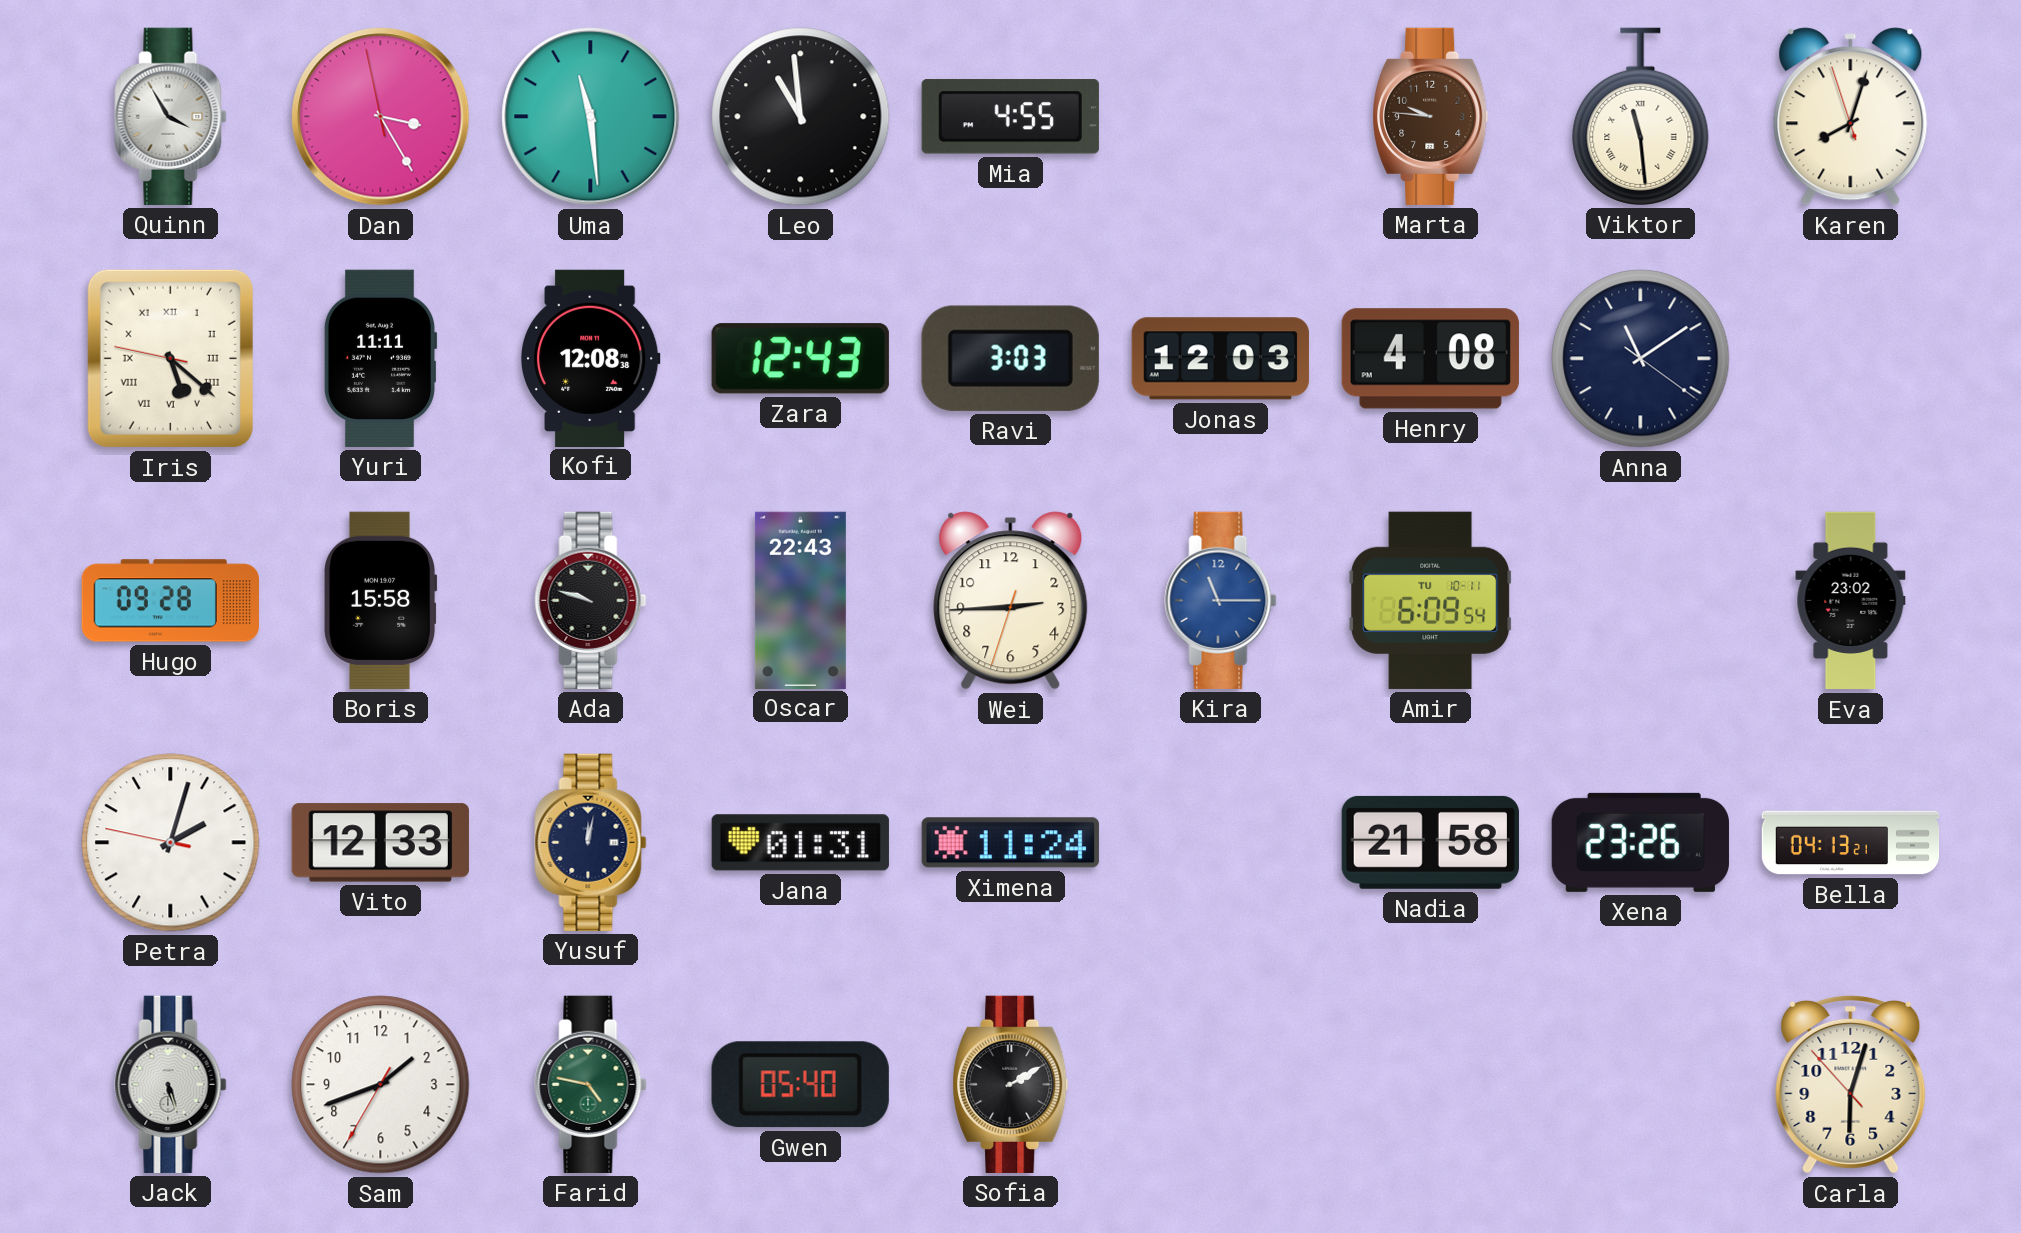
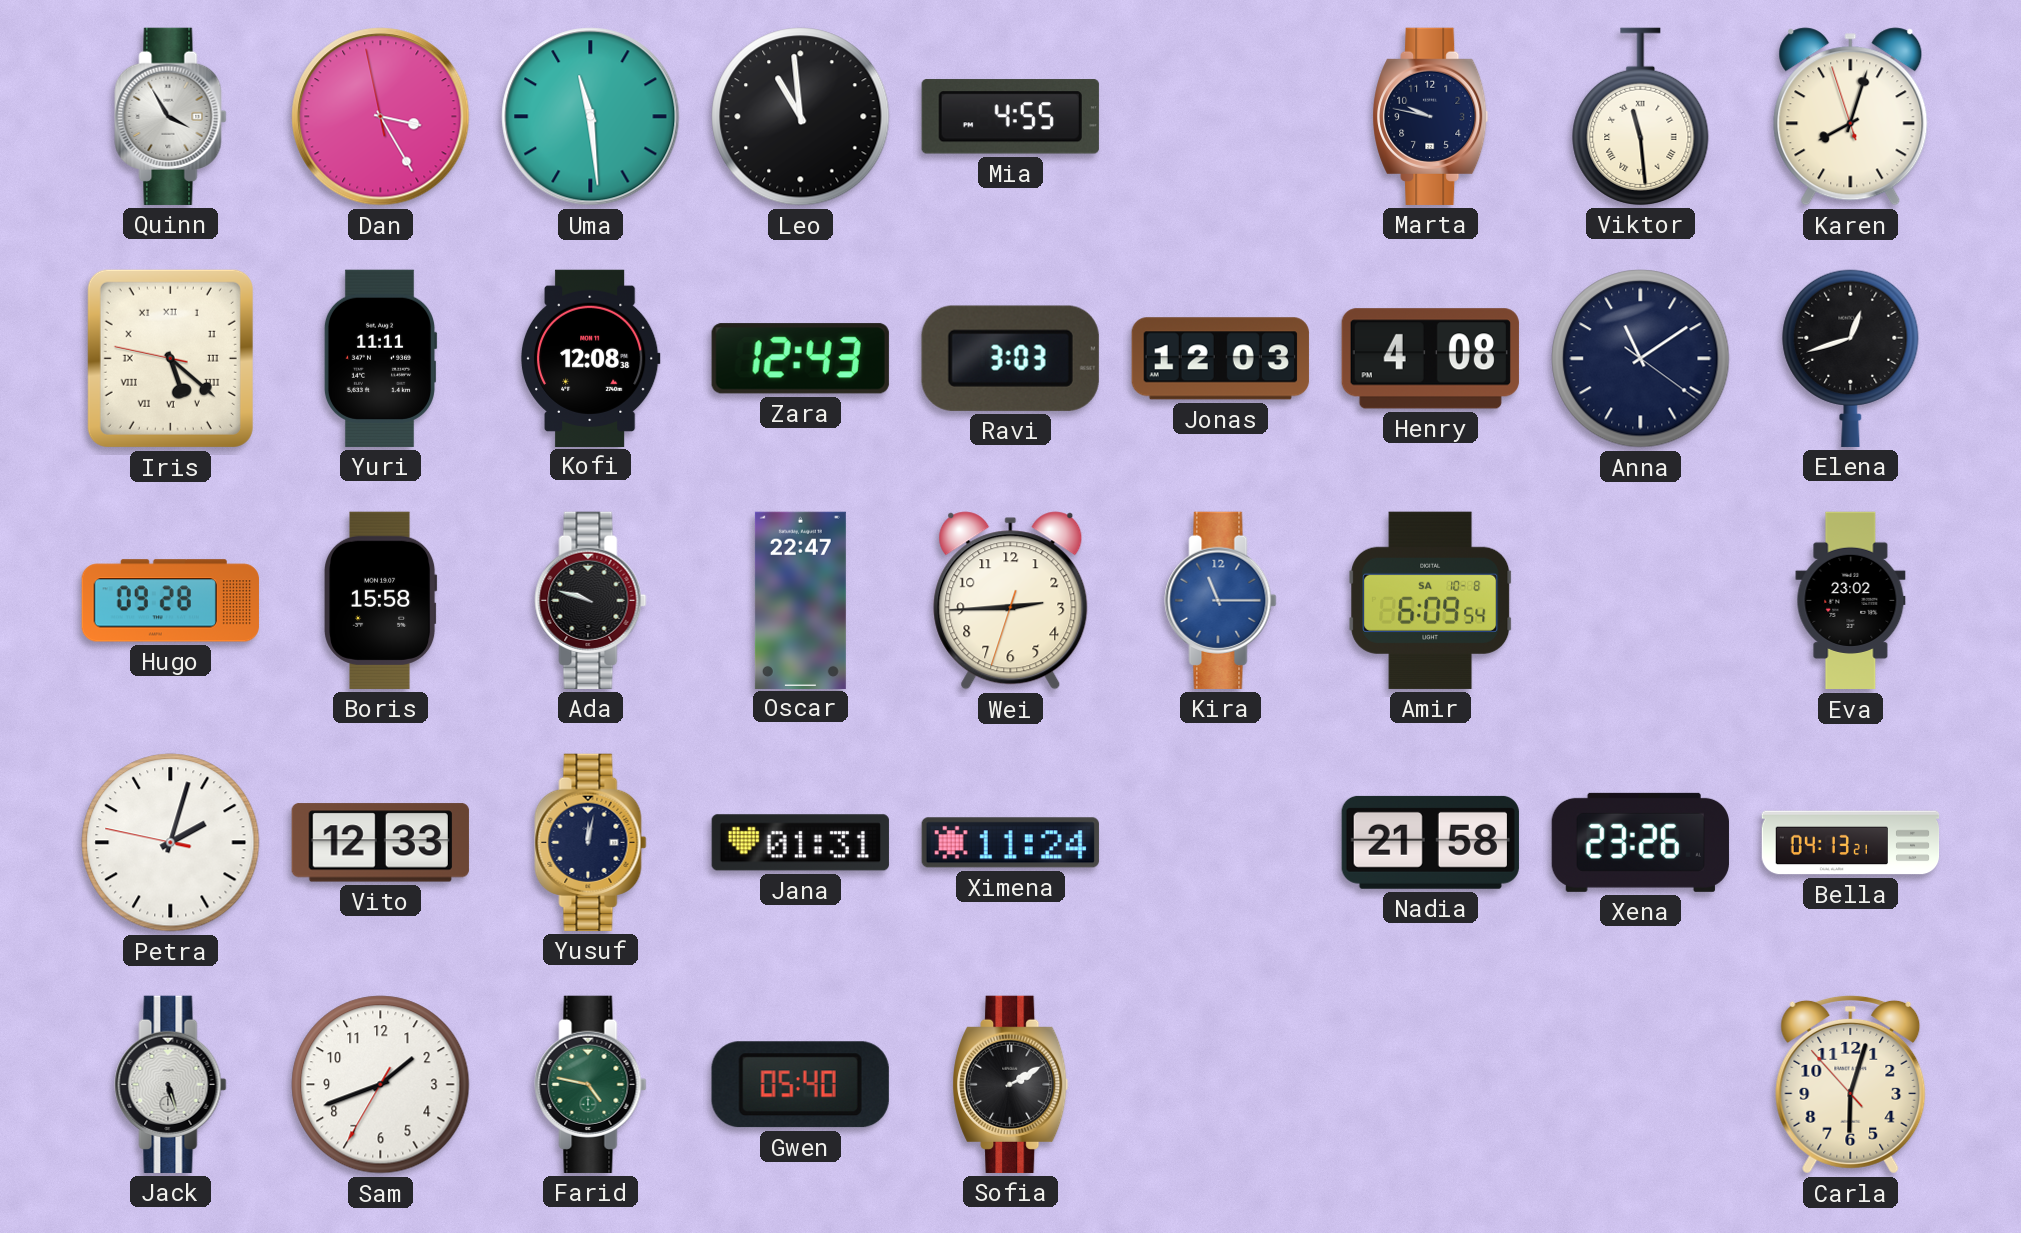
Marta: 9:46 -> 9:47 (1431, 116)
Marta dial: brown -> navy (1431, 116)
Elena: none -> 12:42 (1851, 358)
Oscar: 22:43 -> 22:47 (800, 600)
Amir date: TU 10-11 -> SA 10-8 (1431, 600)
